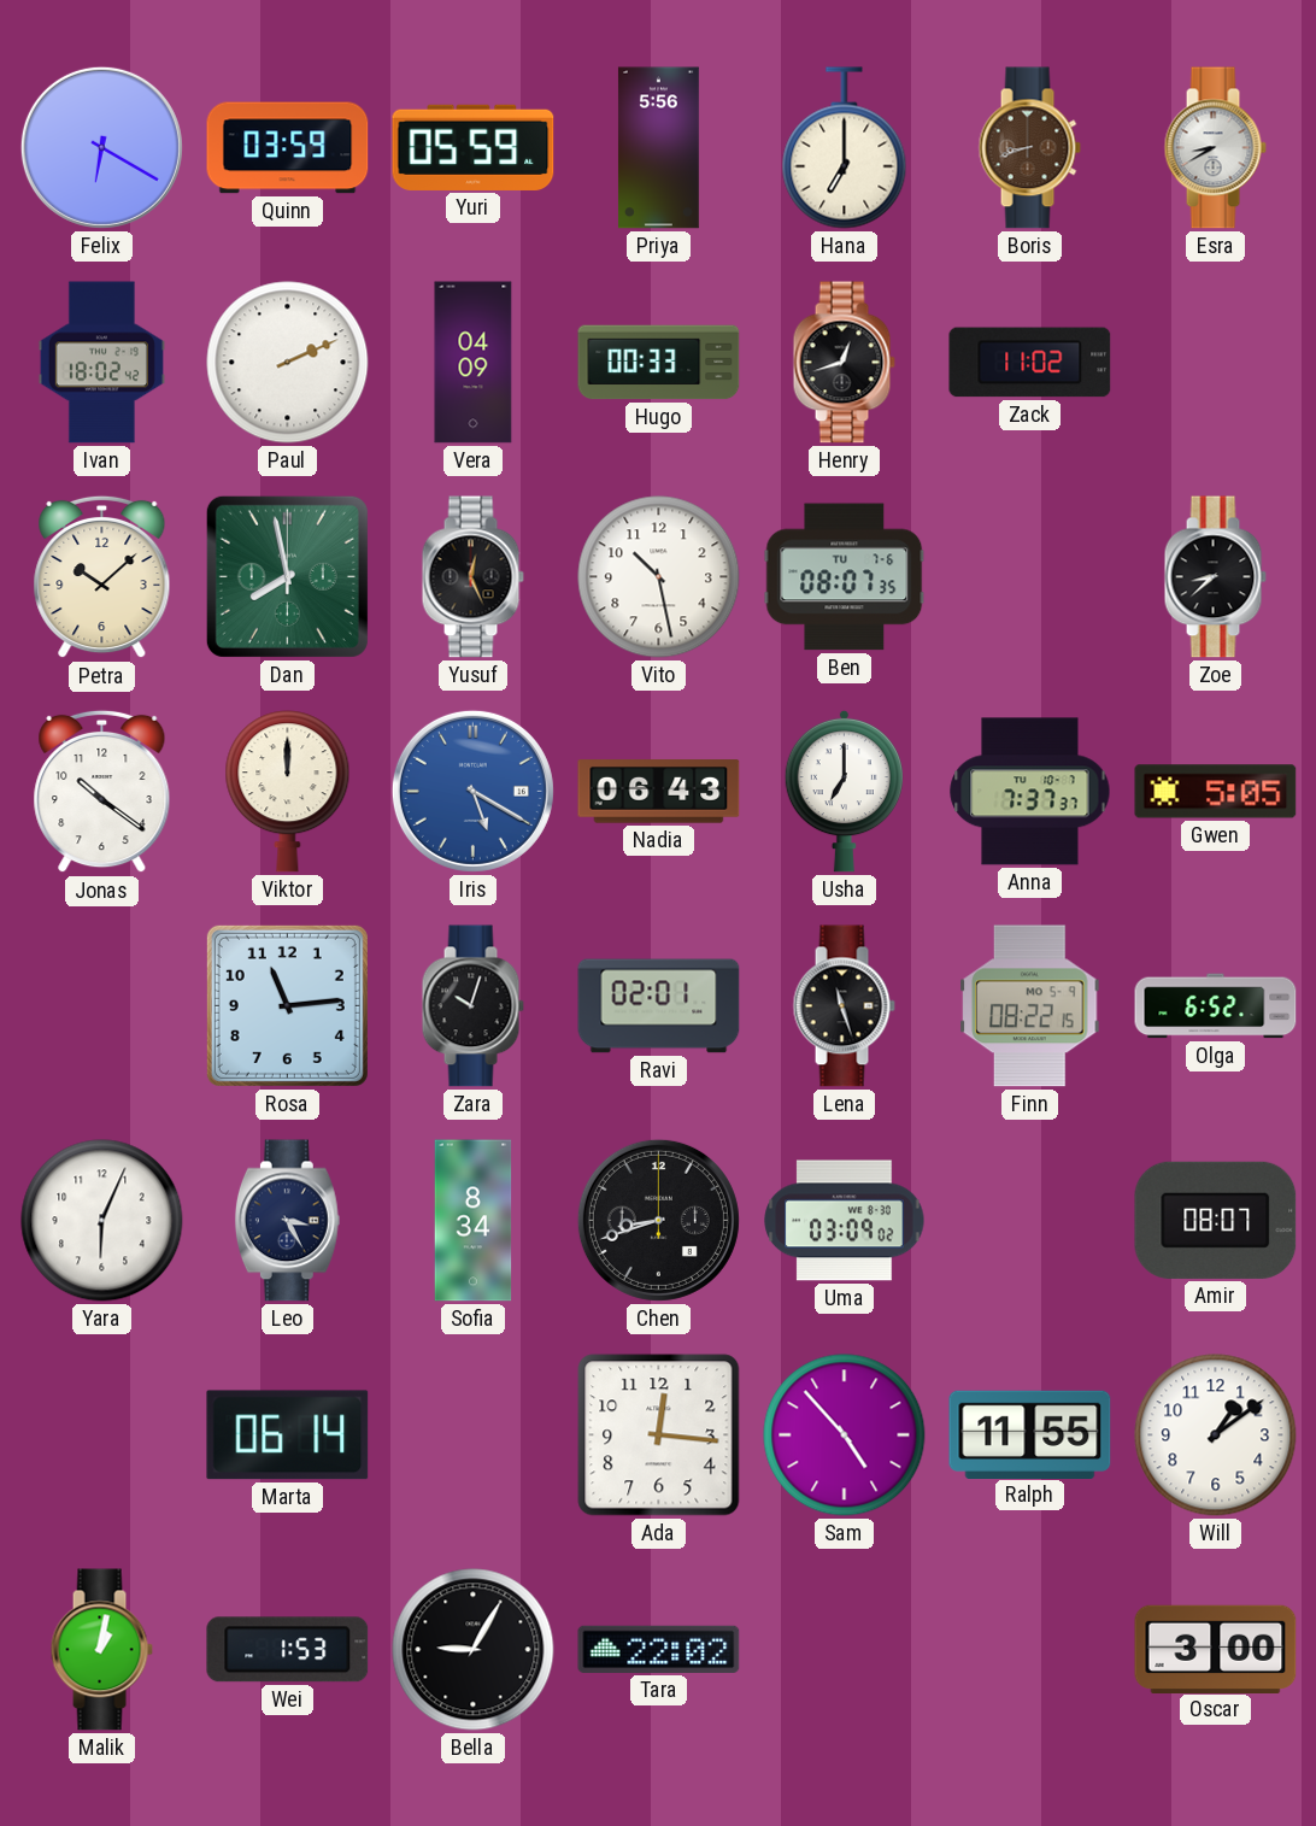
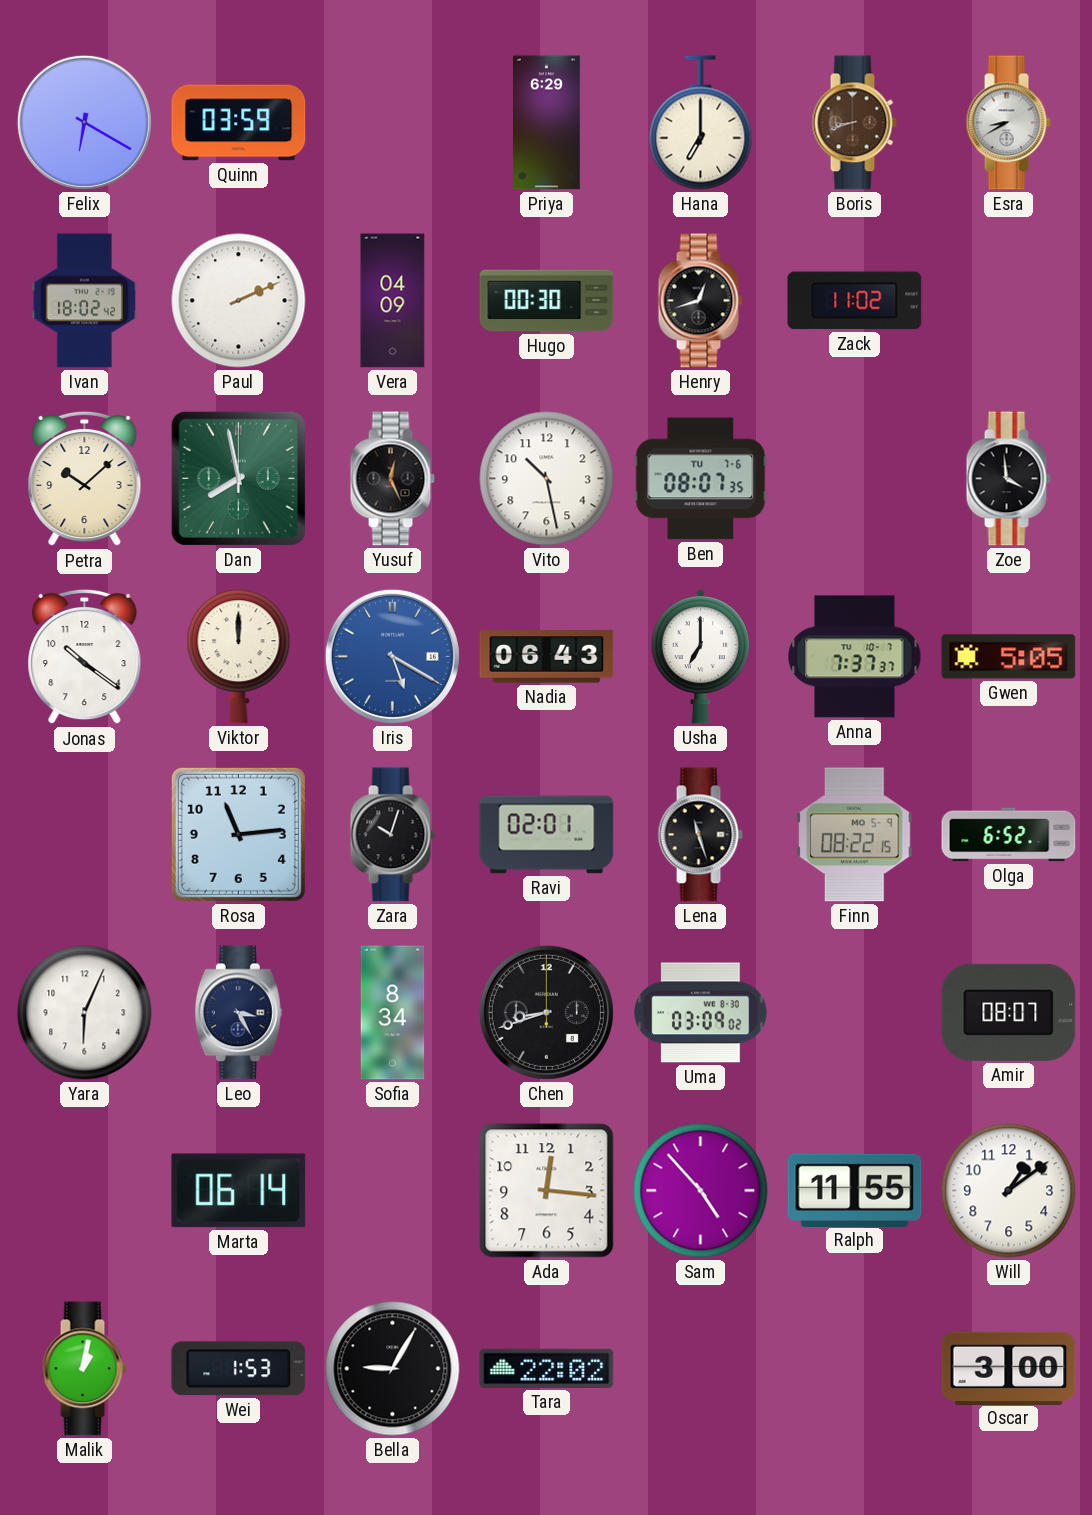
Yuri: 05:59 -> none (474, 147)
Priya: 5:56 -> 6:29 (546, 123)
Hugo: 00:33 -> 00:30 (547, 301)
Zoe: 8:38 -> 3:59 (1008, 479)
